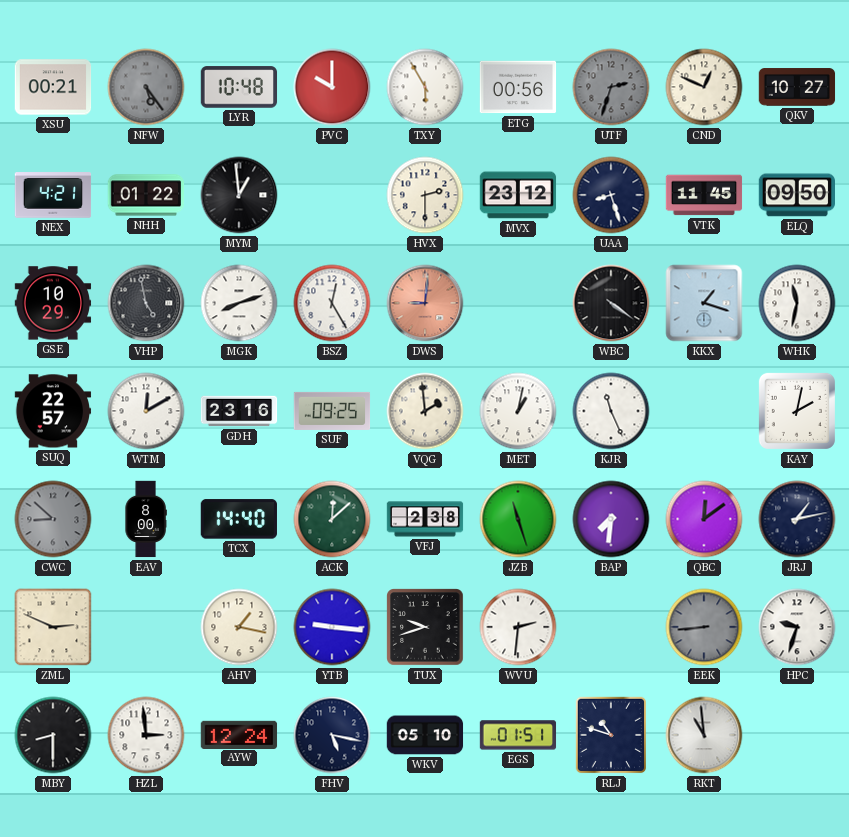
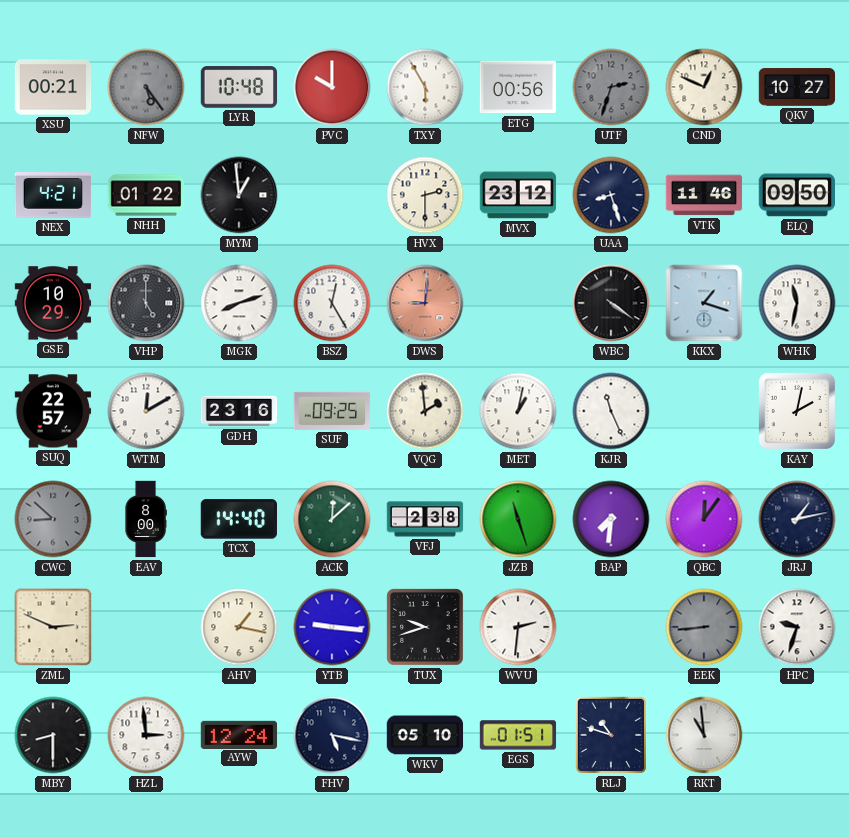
VTK: 11:45 -> 11:46 (704, 195)
VHP: 4:58 -> 5:00 (146, 303)
QBC: 12:09 -> 12:06 (704, 519)
